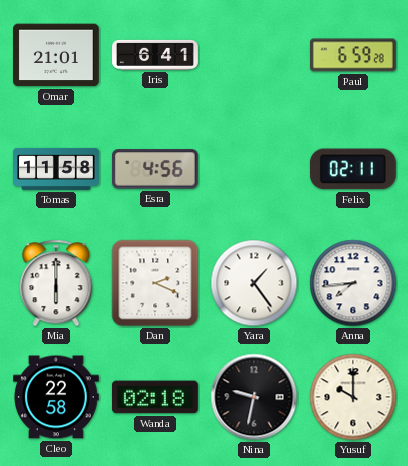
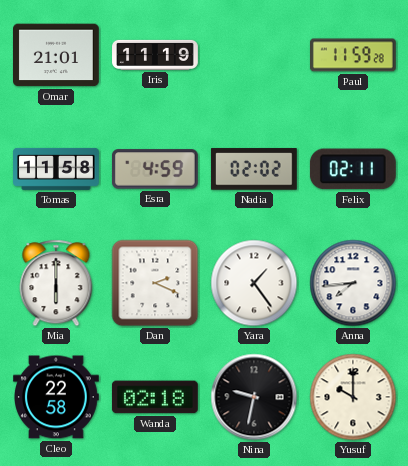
Iris: 6:41 -> 11:19 (155, 55)
Paul: 6:59 -> 11:59 (354, 55)
Esra: 4:56 -> 4:59 (155, 169)
Nadia: none -> 02:02 (254, 169)
